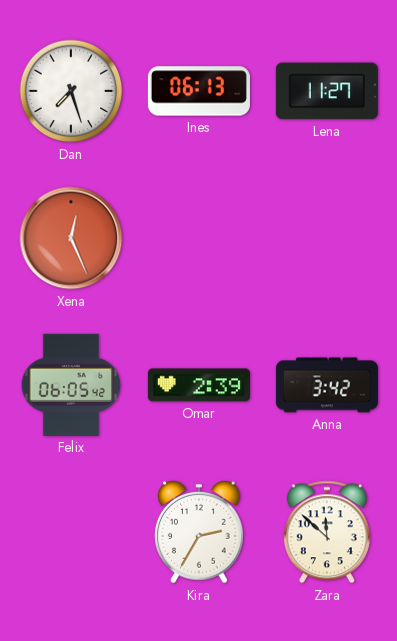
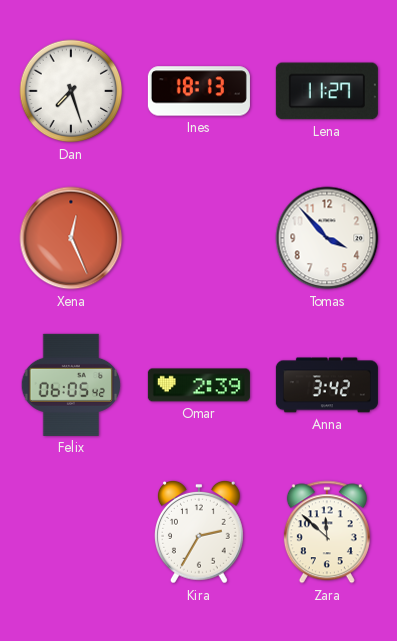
Ines: 06:13 -> 18:13 (199, 91)
Tomas: none -> 3:53 (327, 238)
